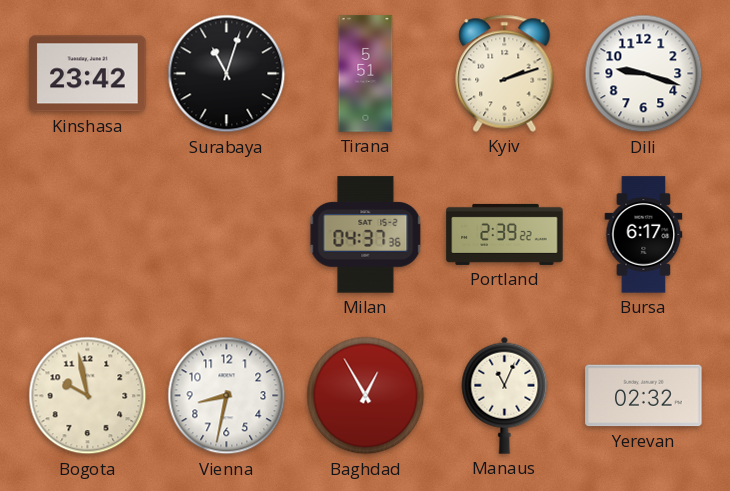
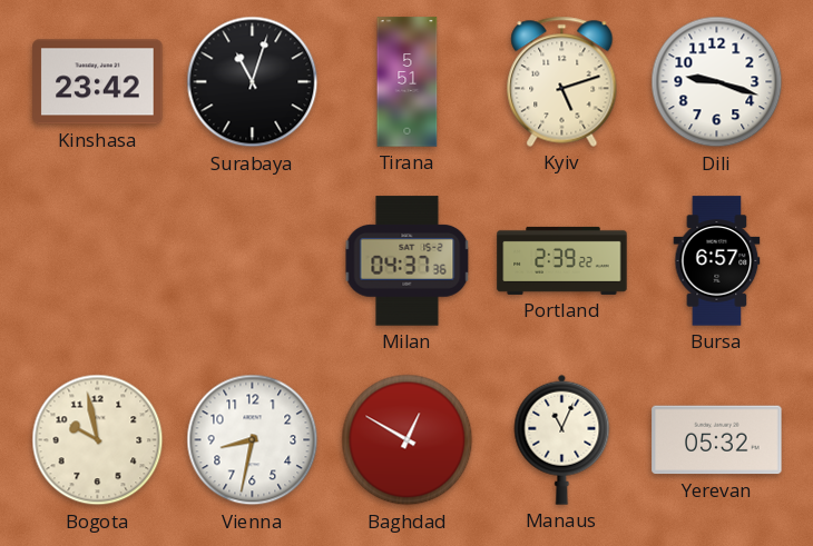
Kyiv: 2:12 -> 5:12 (562, 81)
Bursa: 6:17 -> 6:57 (717, 261)
Baghdad: 12:55 -> 12:50 (408, 440)
Yerevan: 02:32 -> 05:32 (717, 440)
